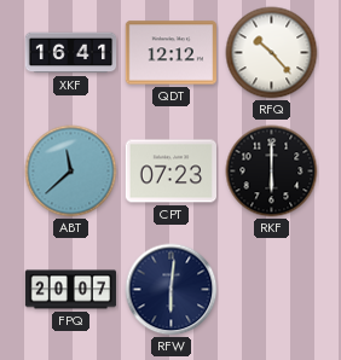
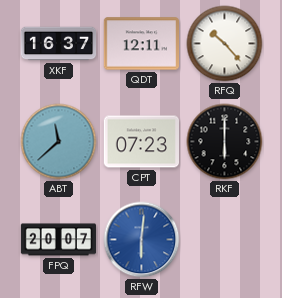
XKF: 16:41 -> 16:37 (59, 44)
QDT: 12:12 -> 12:11 (141, 44)
RFW dial: navy -> blue (142, 240)
